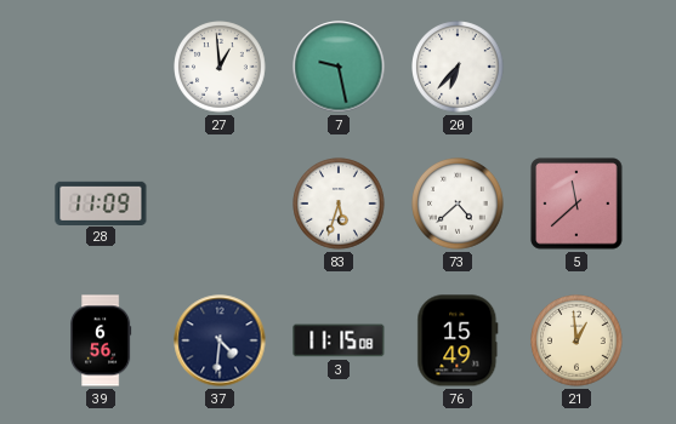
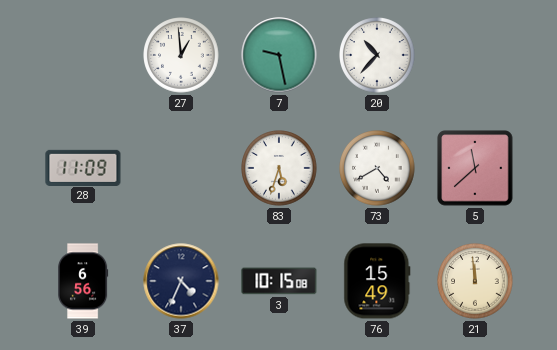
20: 6:37 -> 10:37 (377, 55)
73: 4:38 -> 4:40 (377, 168)
37: 4:31 -> 4:34 (181, 281)
3: 11:15 -> 10:15 (279, 281)
21: 12:59 -> 11:59 (475, 281)
